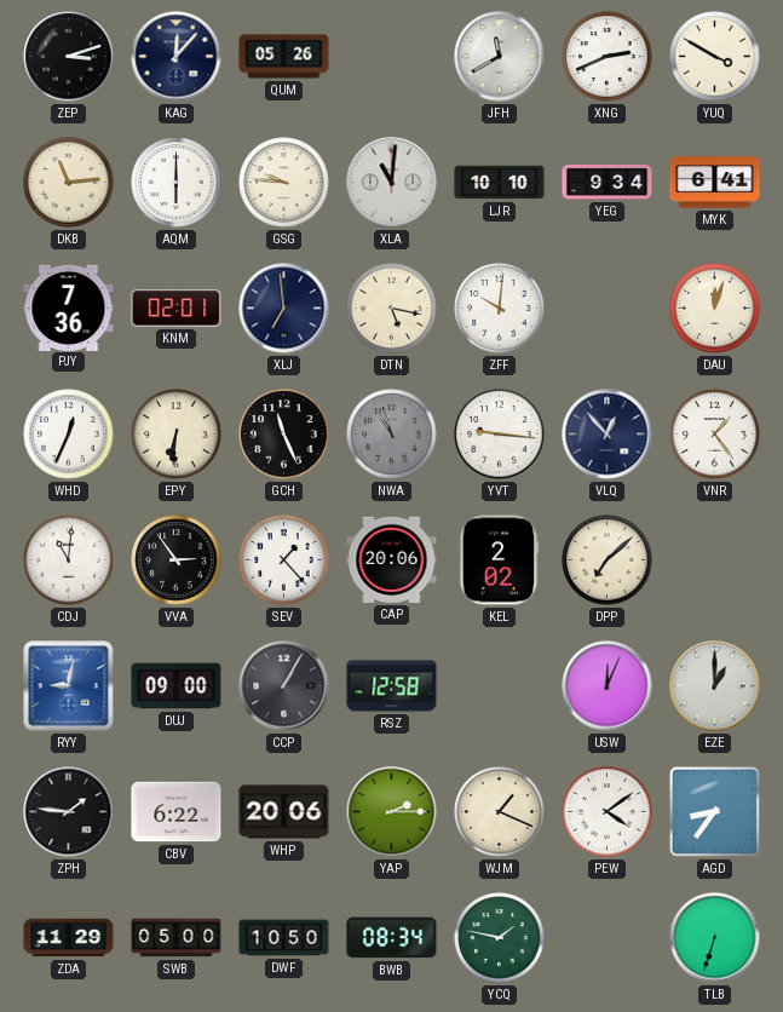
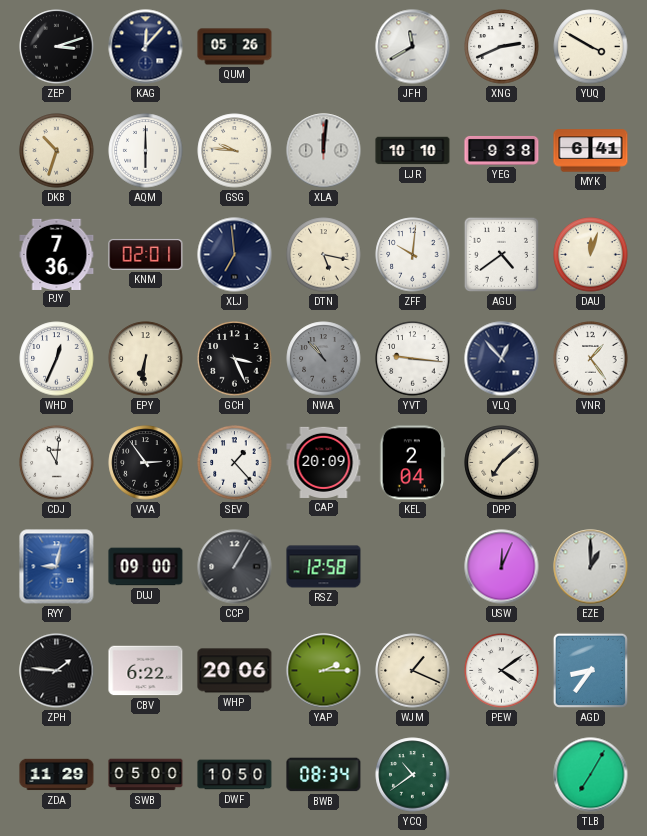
DKB: 11:14 -> 10:33 (57, 151)
XLA: 11:01 -> 12:01 (324, 151)
YEG: 9:34 -> 9:38 (502, 150)
AGU: none -> 4:39 (501, 254)
GCH: 11:26 -> 3:26 (235, 359)
NWA: 10:57 -> 10:53 (324, 359)
CAP: 20:06 -> 20:09 (324, 462)
KEL: 2:02 -> 2:04 (412, 463)
YCQ: 1:47 -> 10:39 (413, 775)
TLB: 6:33 -> 7:05 (591, 775)
